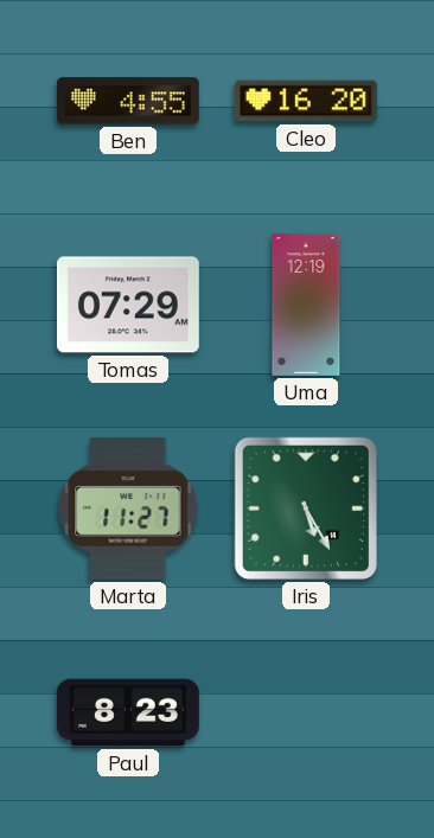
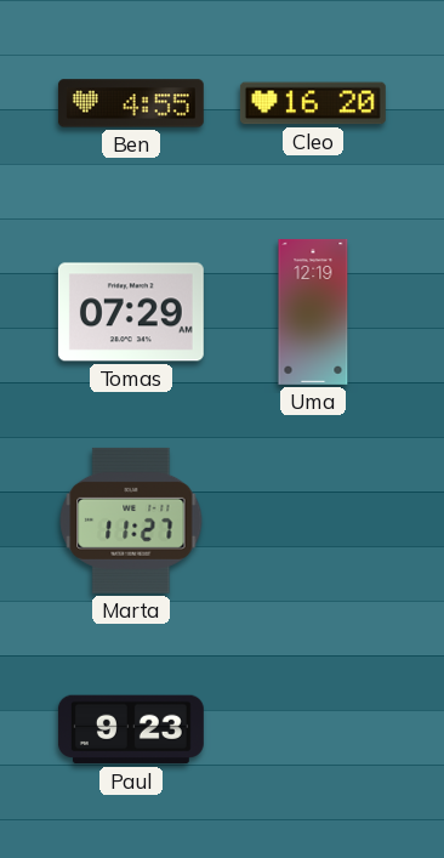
Iris: 5:25 -> none (306, 508)
Paul: 8:23 -> 9:23 (131, 729)
